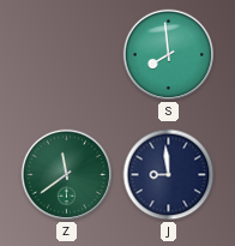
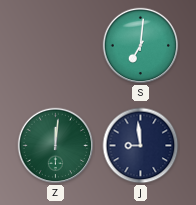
S: 7:59 -> 7:01 (141, 46)
Z: 11:39 -> 12:01 (56, 146)
